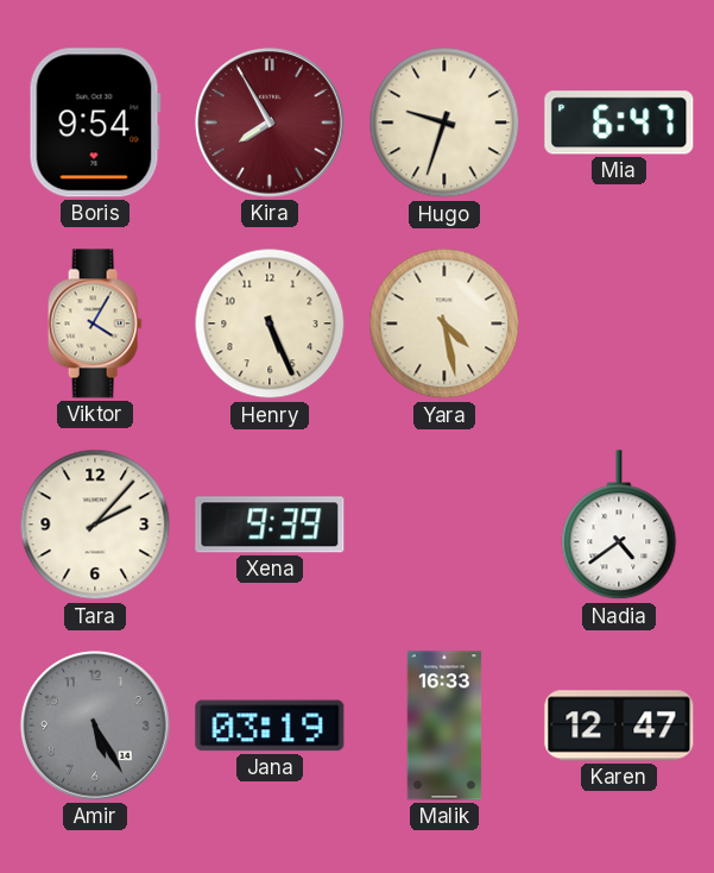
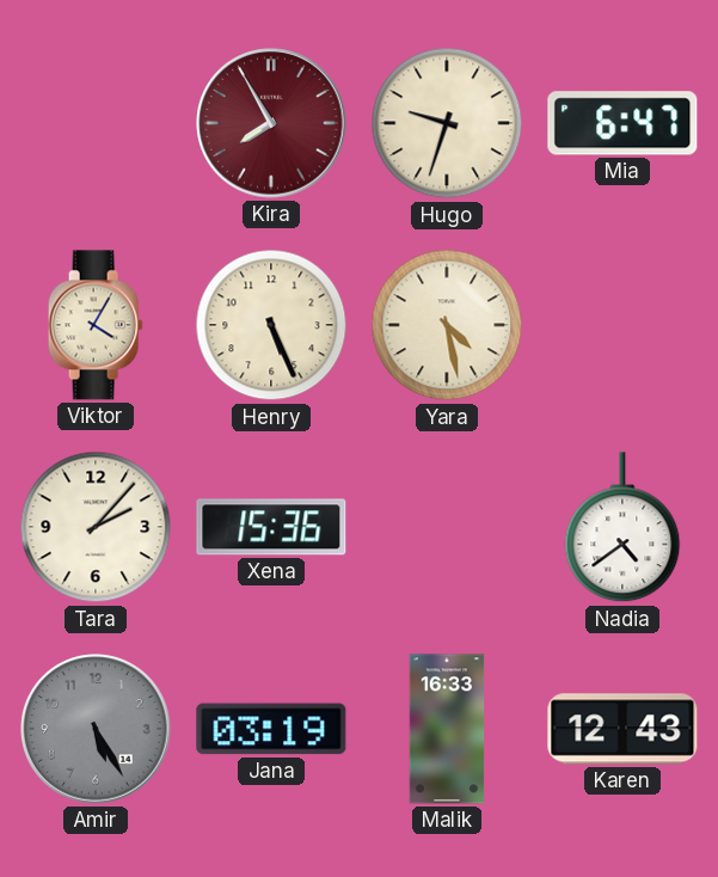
Boris: 9:54 -> none (95, 123)
Xena: 9:39 -> 15:36 (271, 527)
Karen: 12:47 -> 12:43 (622, 729)
